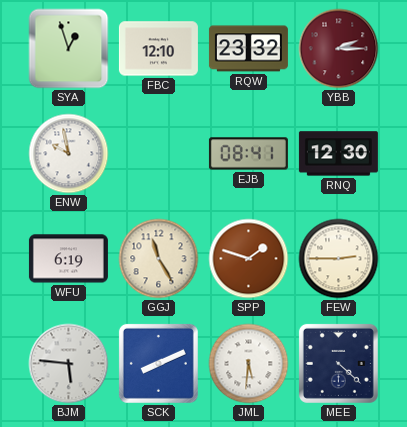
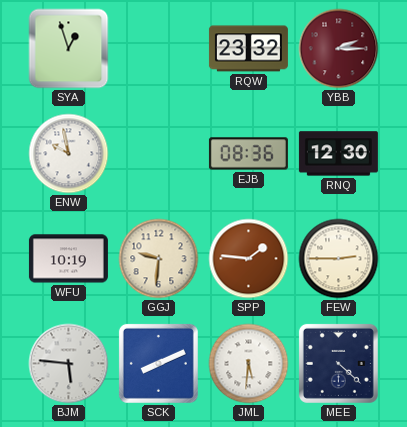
FBC: 12:10 -> none (158, 49)
EJB: 08:41 -> 08:36 (248, 154)
WFU: 6:19 -> 10:19 (68, 259)
GGJ: 11:25 -> 9:31 (159, 259)
SPP: 1:48 -> 1:46 (249, 259)
